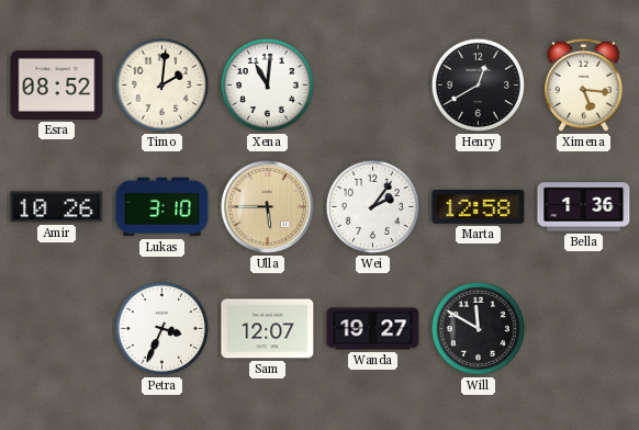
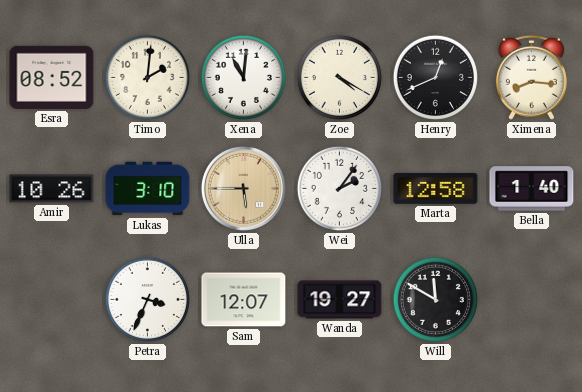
Zoe: none -> 4:20 (339, 77)
Henry: 12:40 -> 12:41 (435, 77)
Ximena: 5:16 -> 8:16 (531, 77)
Bella: 1:36 -> 1:40 (532, 189)
